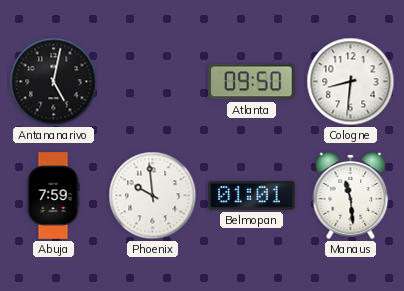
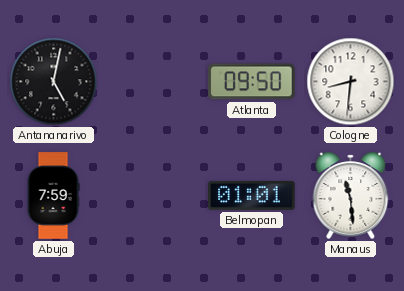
Phoenix: 9:59 -> none (153, 196)
